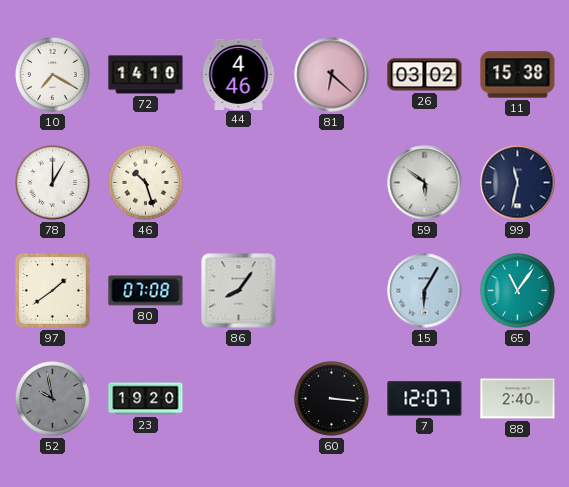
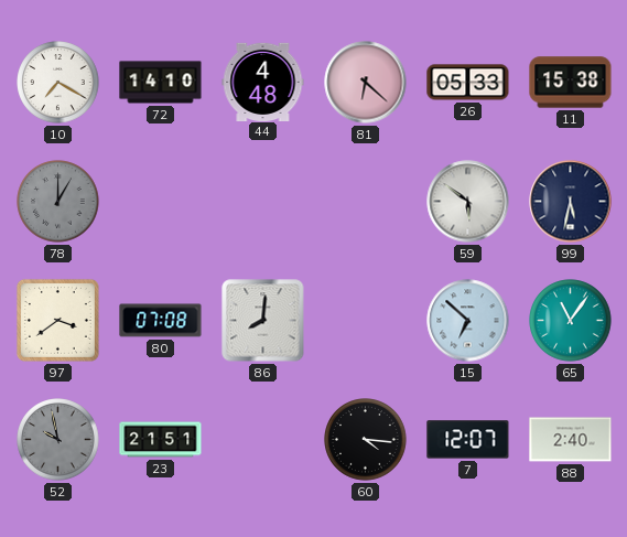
44: 4:46 -> 4:48 (263, 82)
26: 03:02 -> 05:33 (468, 83)
78 dial: white -> grey (58, 202)
46: 10:27 -> none (146, 183)
99: 11:32 -> 5:32 (571, 202)
97: 1:39 -> 3:39 (57, 320)
86: 8:06 -> 8:01 (263, 321)
15: 6:05 -> 6:52 (468, 321)
23: 19:20 -> 21:51 (161, 440)
60: 3:16 -> 4:16 (366, 440)
